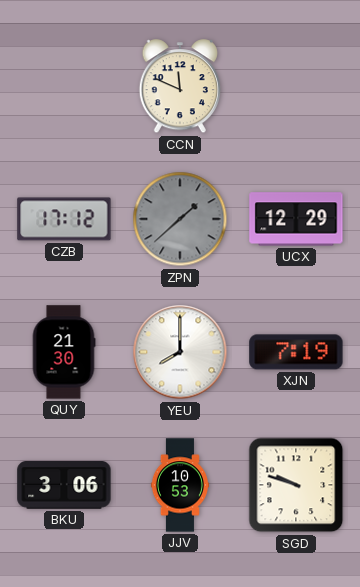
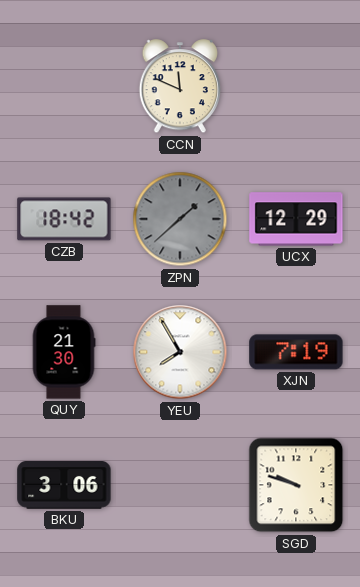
CZB: 17:12 -> 18:42 (64, 219)
YEU: 8:00 -> 7:55 (180, 352)
JJV: 10:53 -> none (180, 485)
